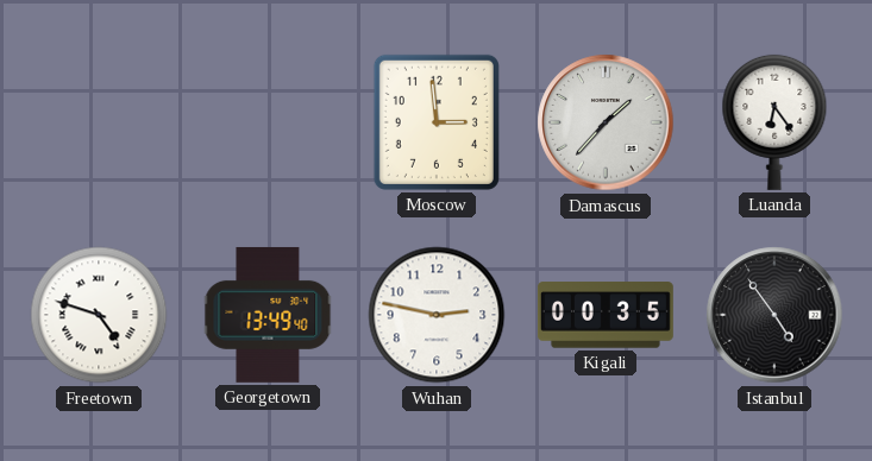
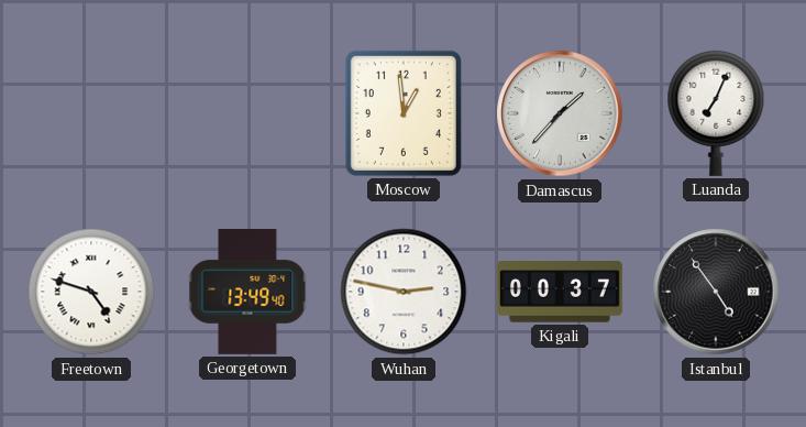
Moscow: 2:59 -> 12:59 (404, 113)
Luanda: 6:24 -> 7:04 (716, 113)
Kigali: 00:35 -> 00:37 (560, 292)
